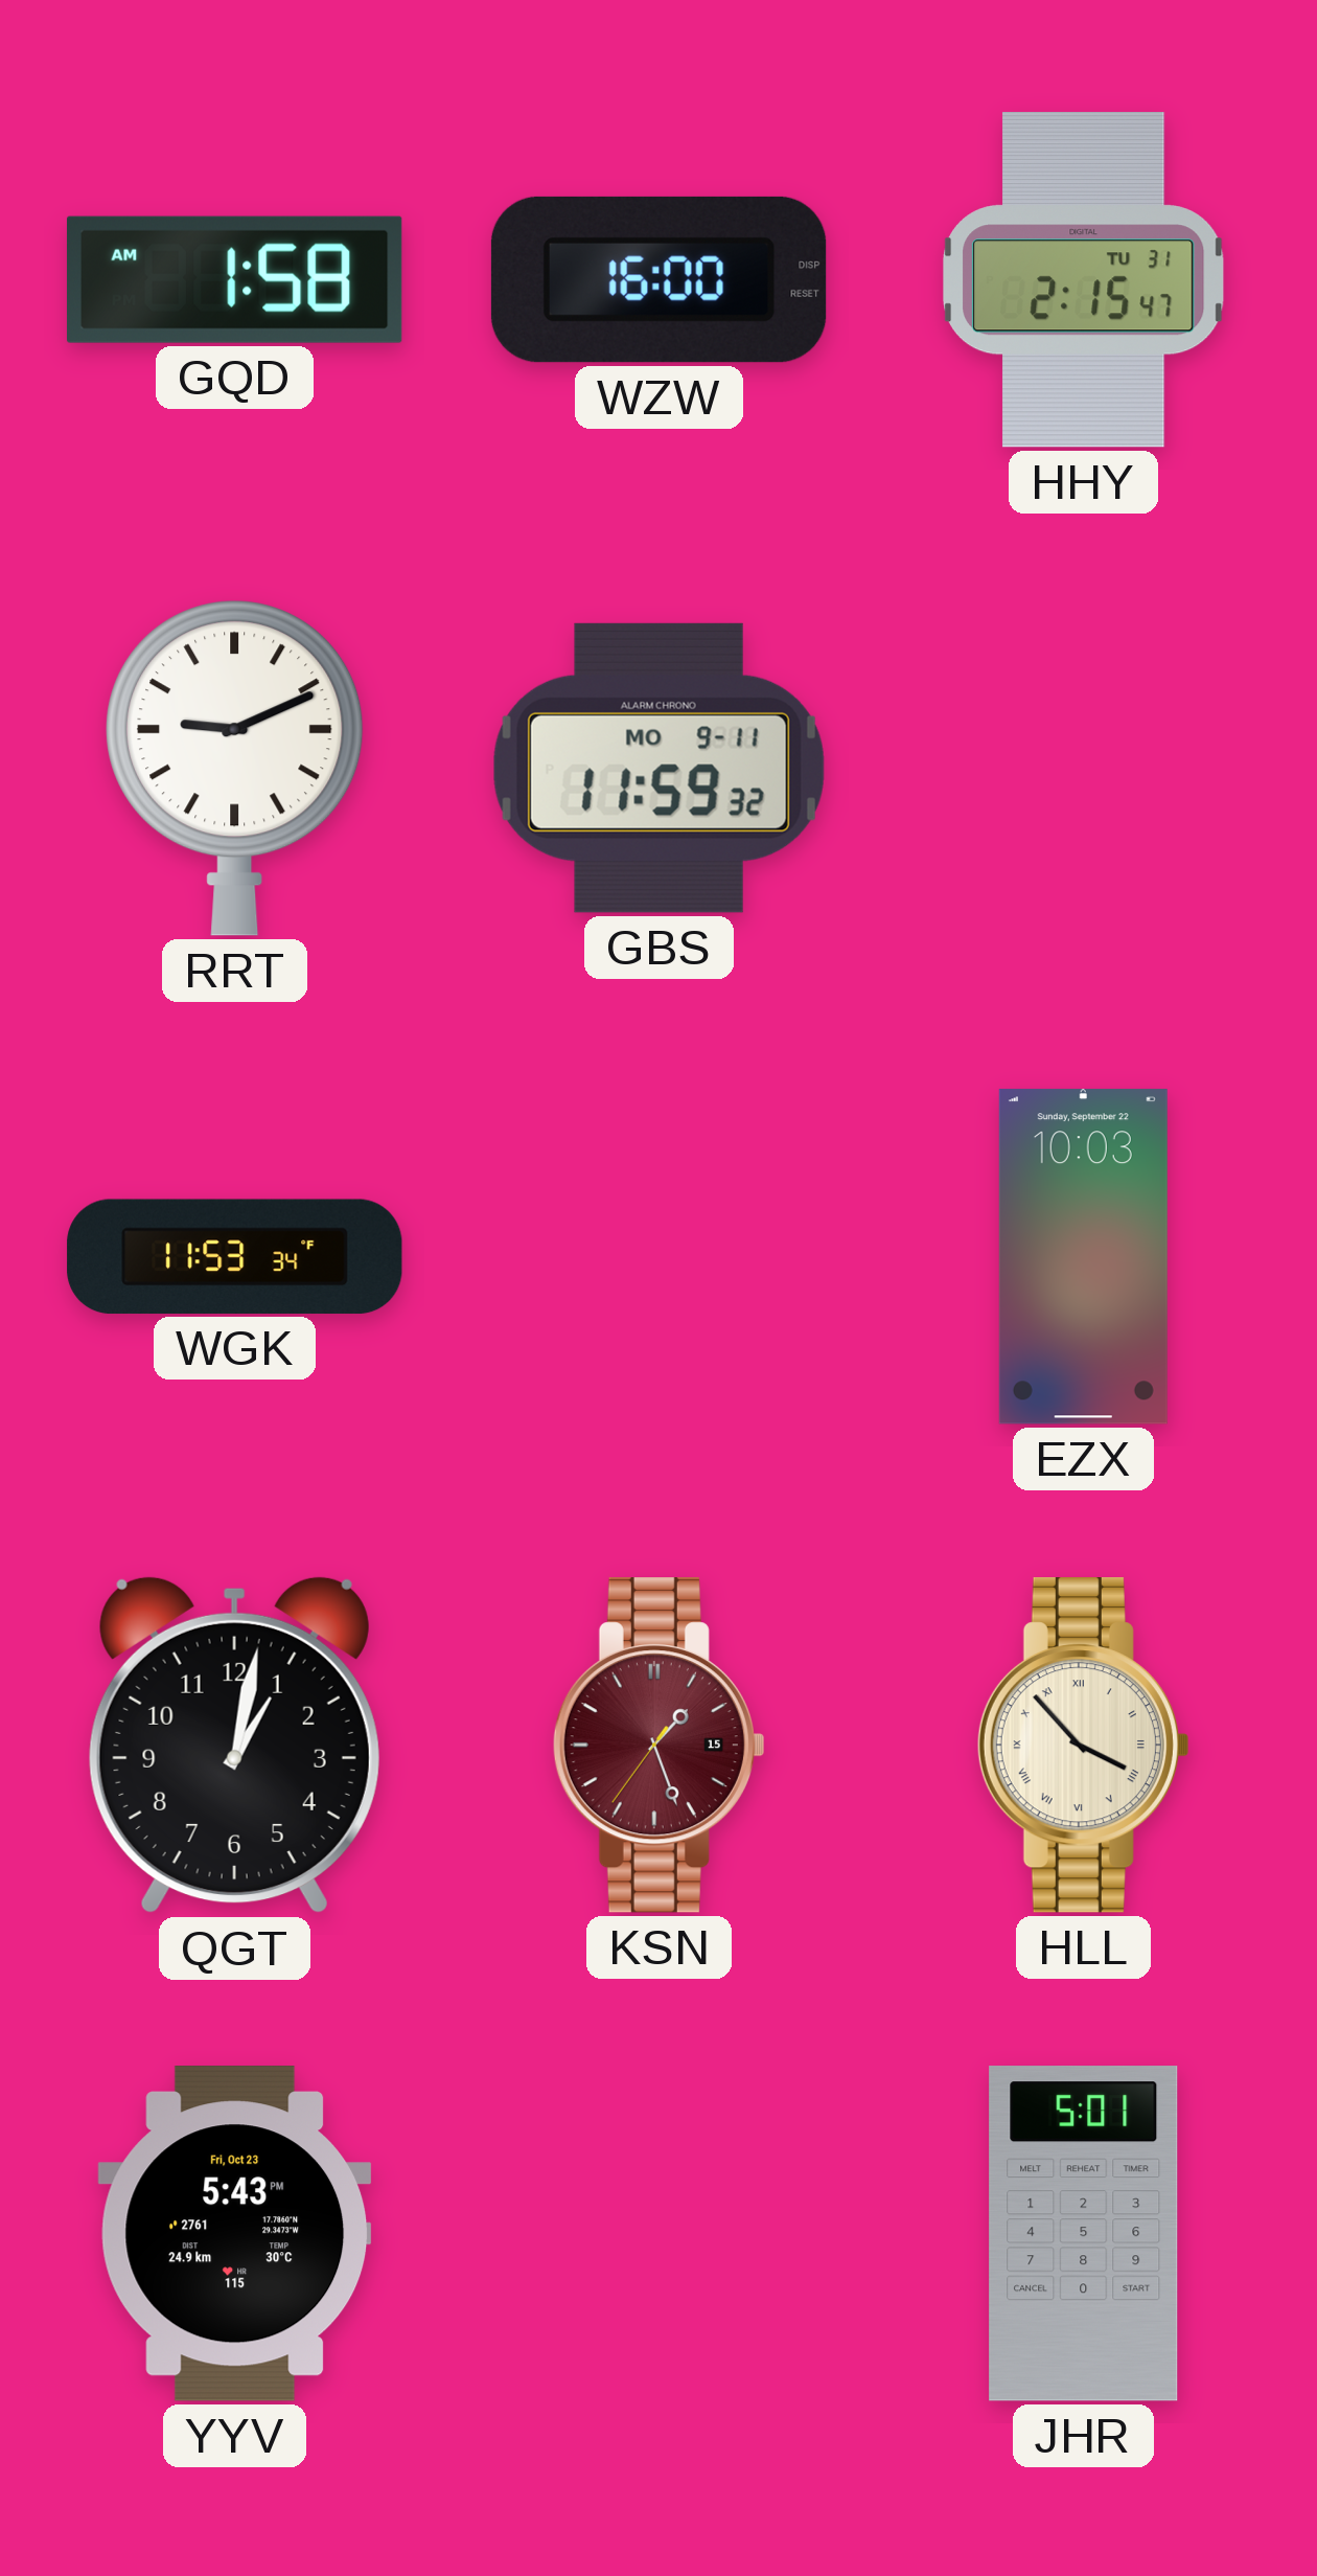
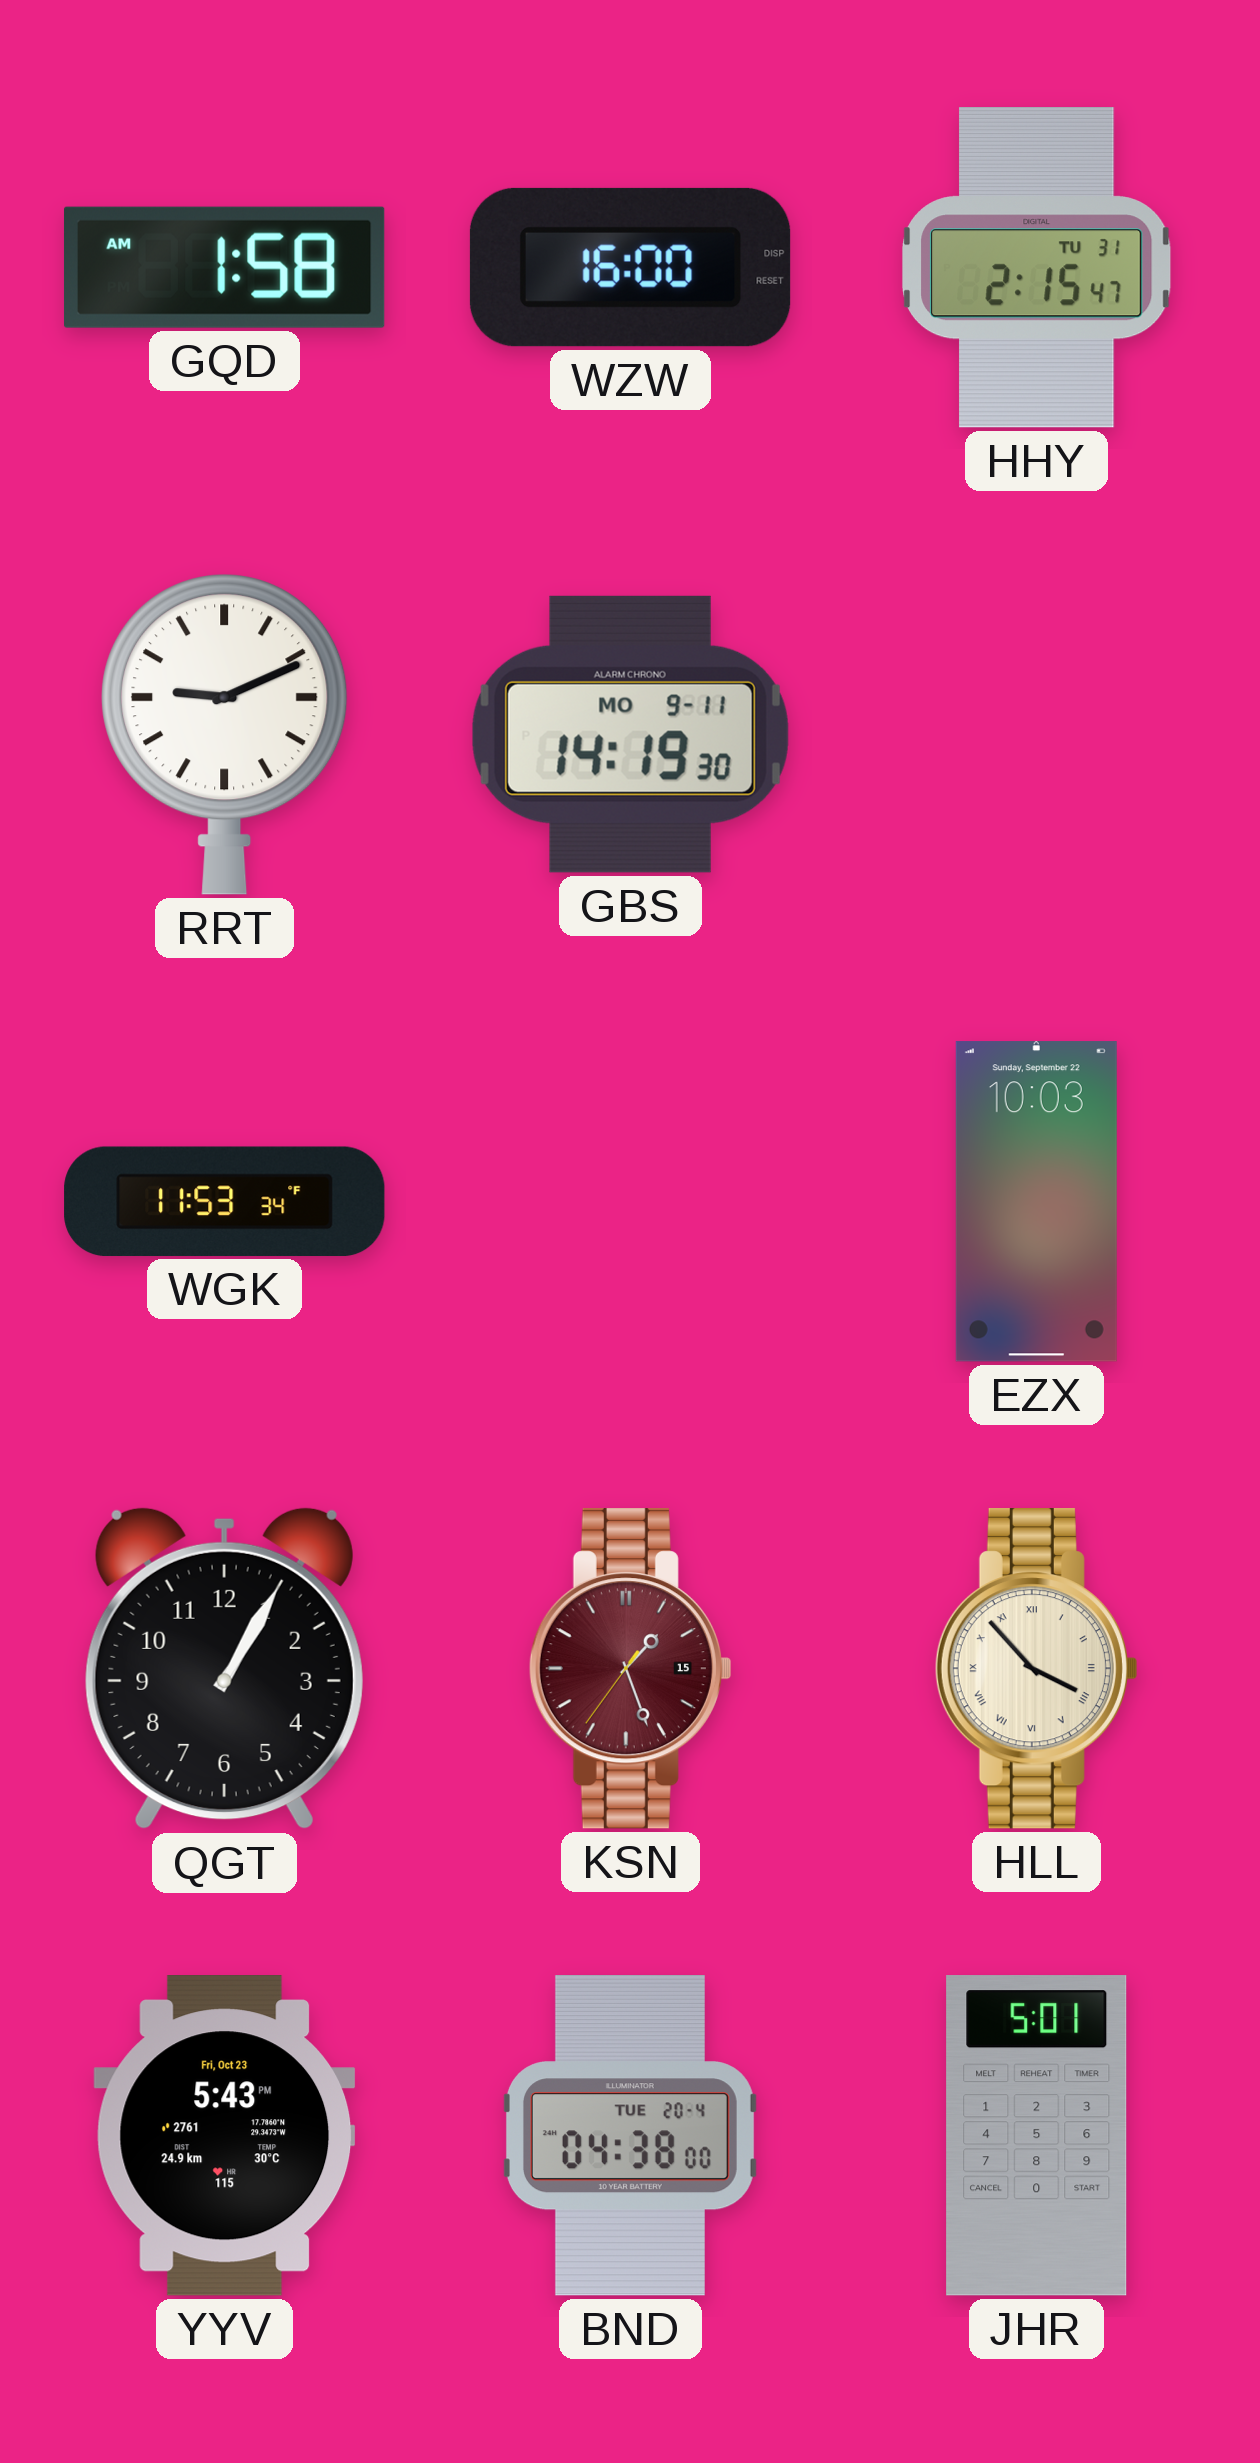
GBS: 11:59 -> 14:19 (630, 734)
QGT: 1:02 -> 1:05 (224, 1669)
BND: none -> 04:38 (631, 2136)
